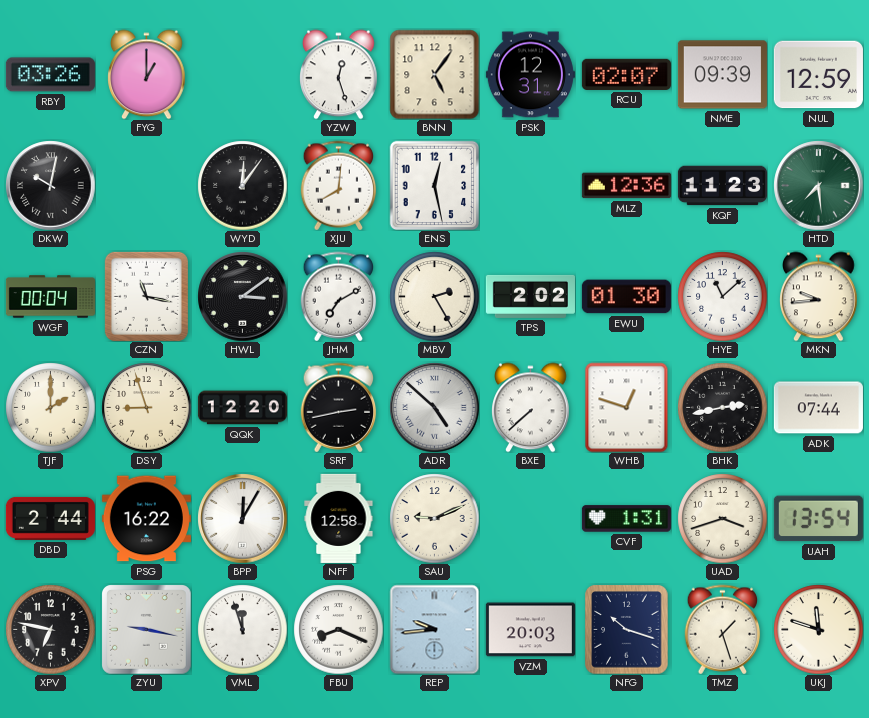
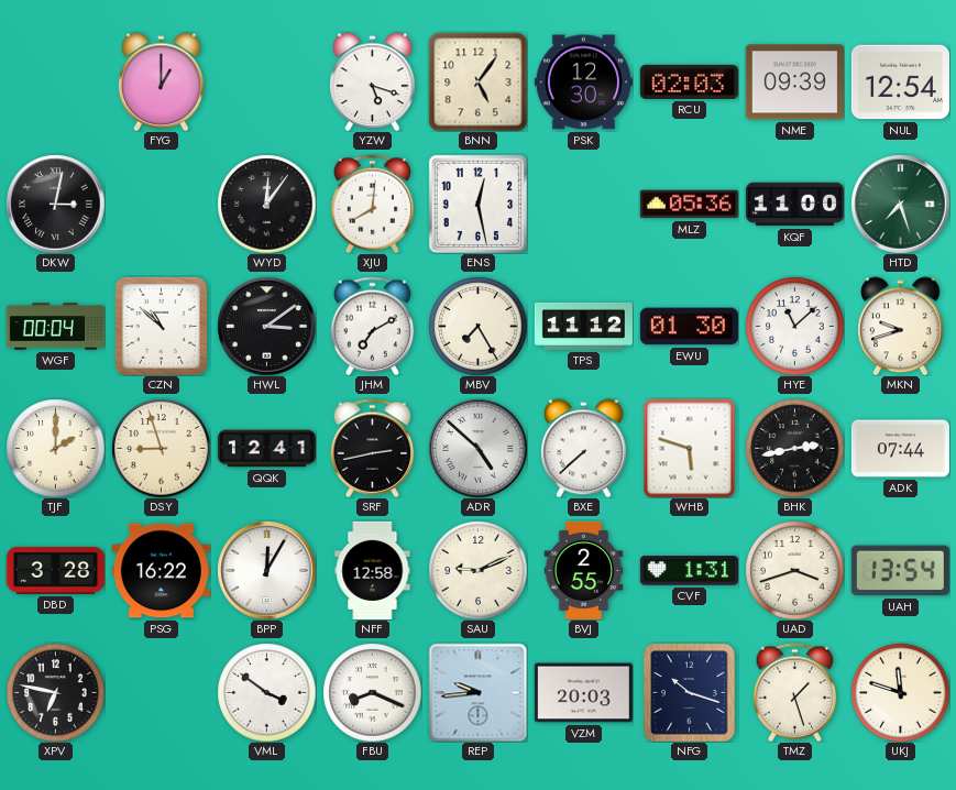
RBY: 03:26 -> none (50, 75)
YZW: 12:27 -> 5:18 (373, 81)
PSK: 12:31 -> 12:30 (583, 83)
RCU: 02:07 -> 02:03 (689, 81)
NUL: 12:59 -> 12:54 (900, 83)
DKW: 10:02 -> 3:02 (55, 204)
MLZ: 12:36 -> 05:36 (689, 205)
KQF: 11:23 -> 11:00 (794, 205)
HTD: 7:29 -> 7:27 (900, 204)
CZN: 11:17 -> 10:52 (161, 326)
MBV: 2:25 -> 7:25 (477, 326)
TPS: 2:02 -> 11:12 (583, 326)
MKN: 9:44 -> 9:42 (901, 326)
QQK: 12:20 -> 12:41 (266, 449)
WHB: 12:48 -> 5:48 (690, 448)
DBD: 2:44 -> 3:28 (55, 570)
BVJ: none -> 2:55 (584, 570)
ZYU: 9:17 -> none (147, 630)
VML: 11:57 -> 3:51 (266, 692)
